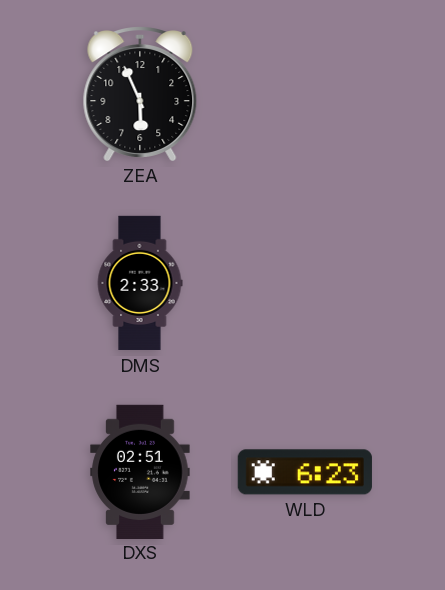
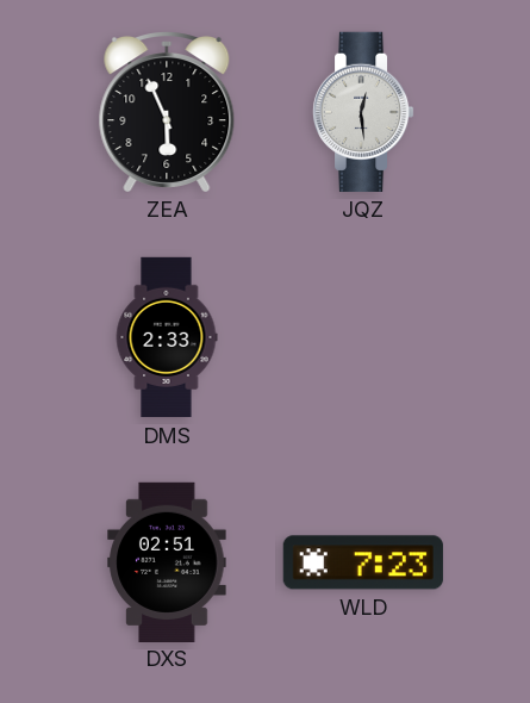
JQZ: none -> 12:29 (363, 112)
WLD: 6:23 -> 7:23 (363, 562)
